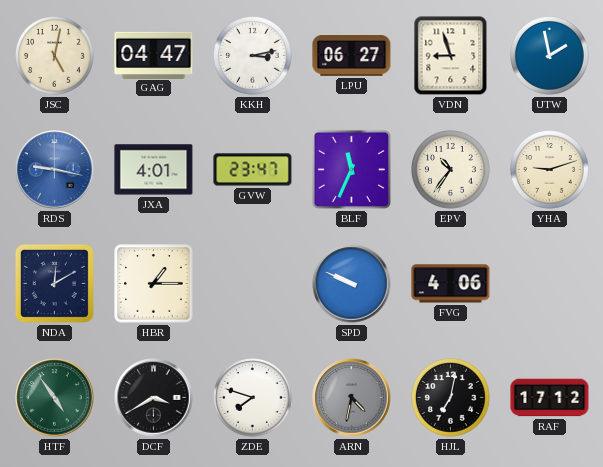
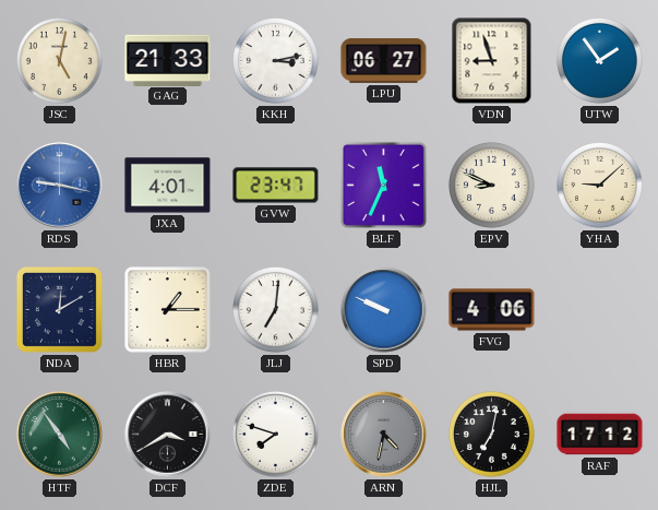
GAG: 04:47 -> 21:33 (168, 60)
UTW: 1:58 -> 1:54 (600, 61)
EPV: 10:36 -> 8:49 (492, 186)
YHA: 9:12 -> 9:08 (600, 186)
JLJ: none -> 7:01 (276, 310)
